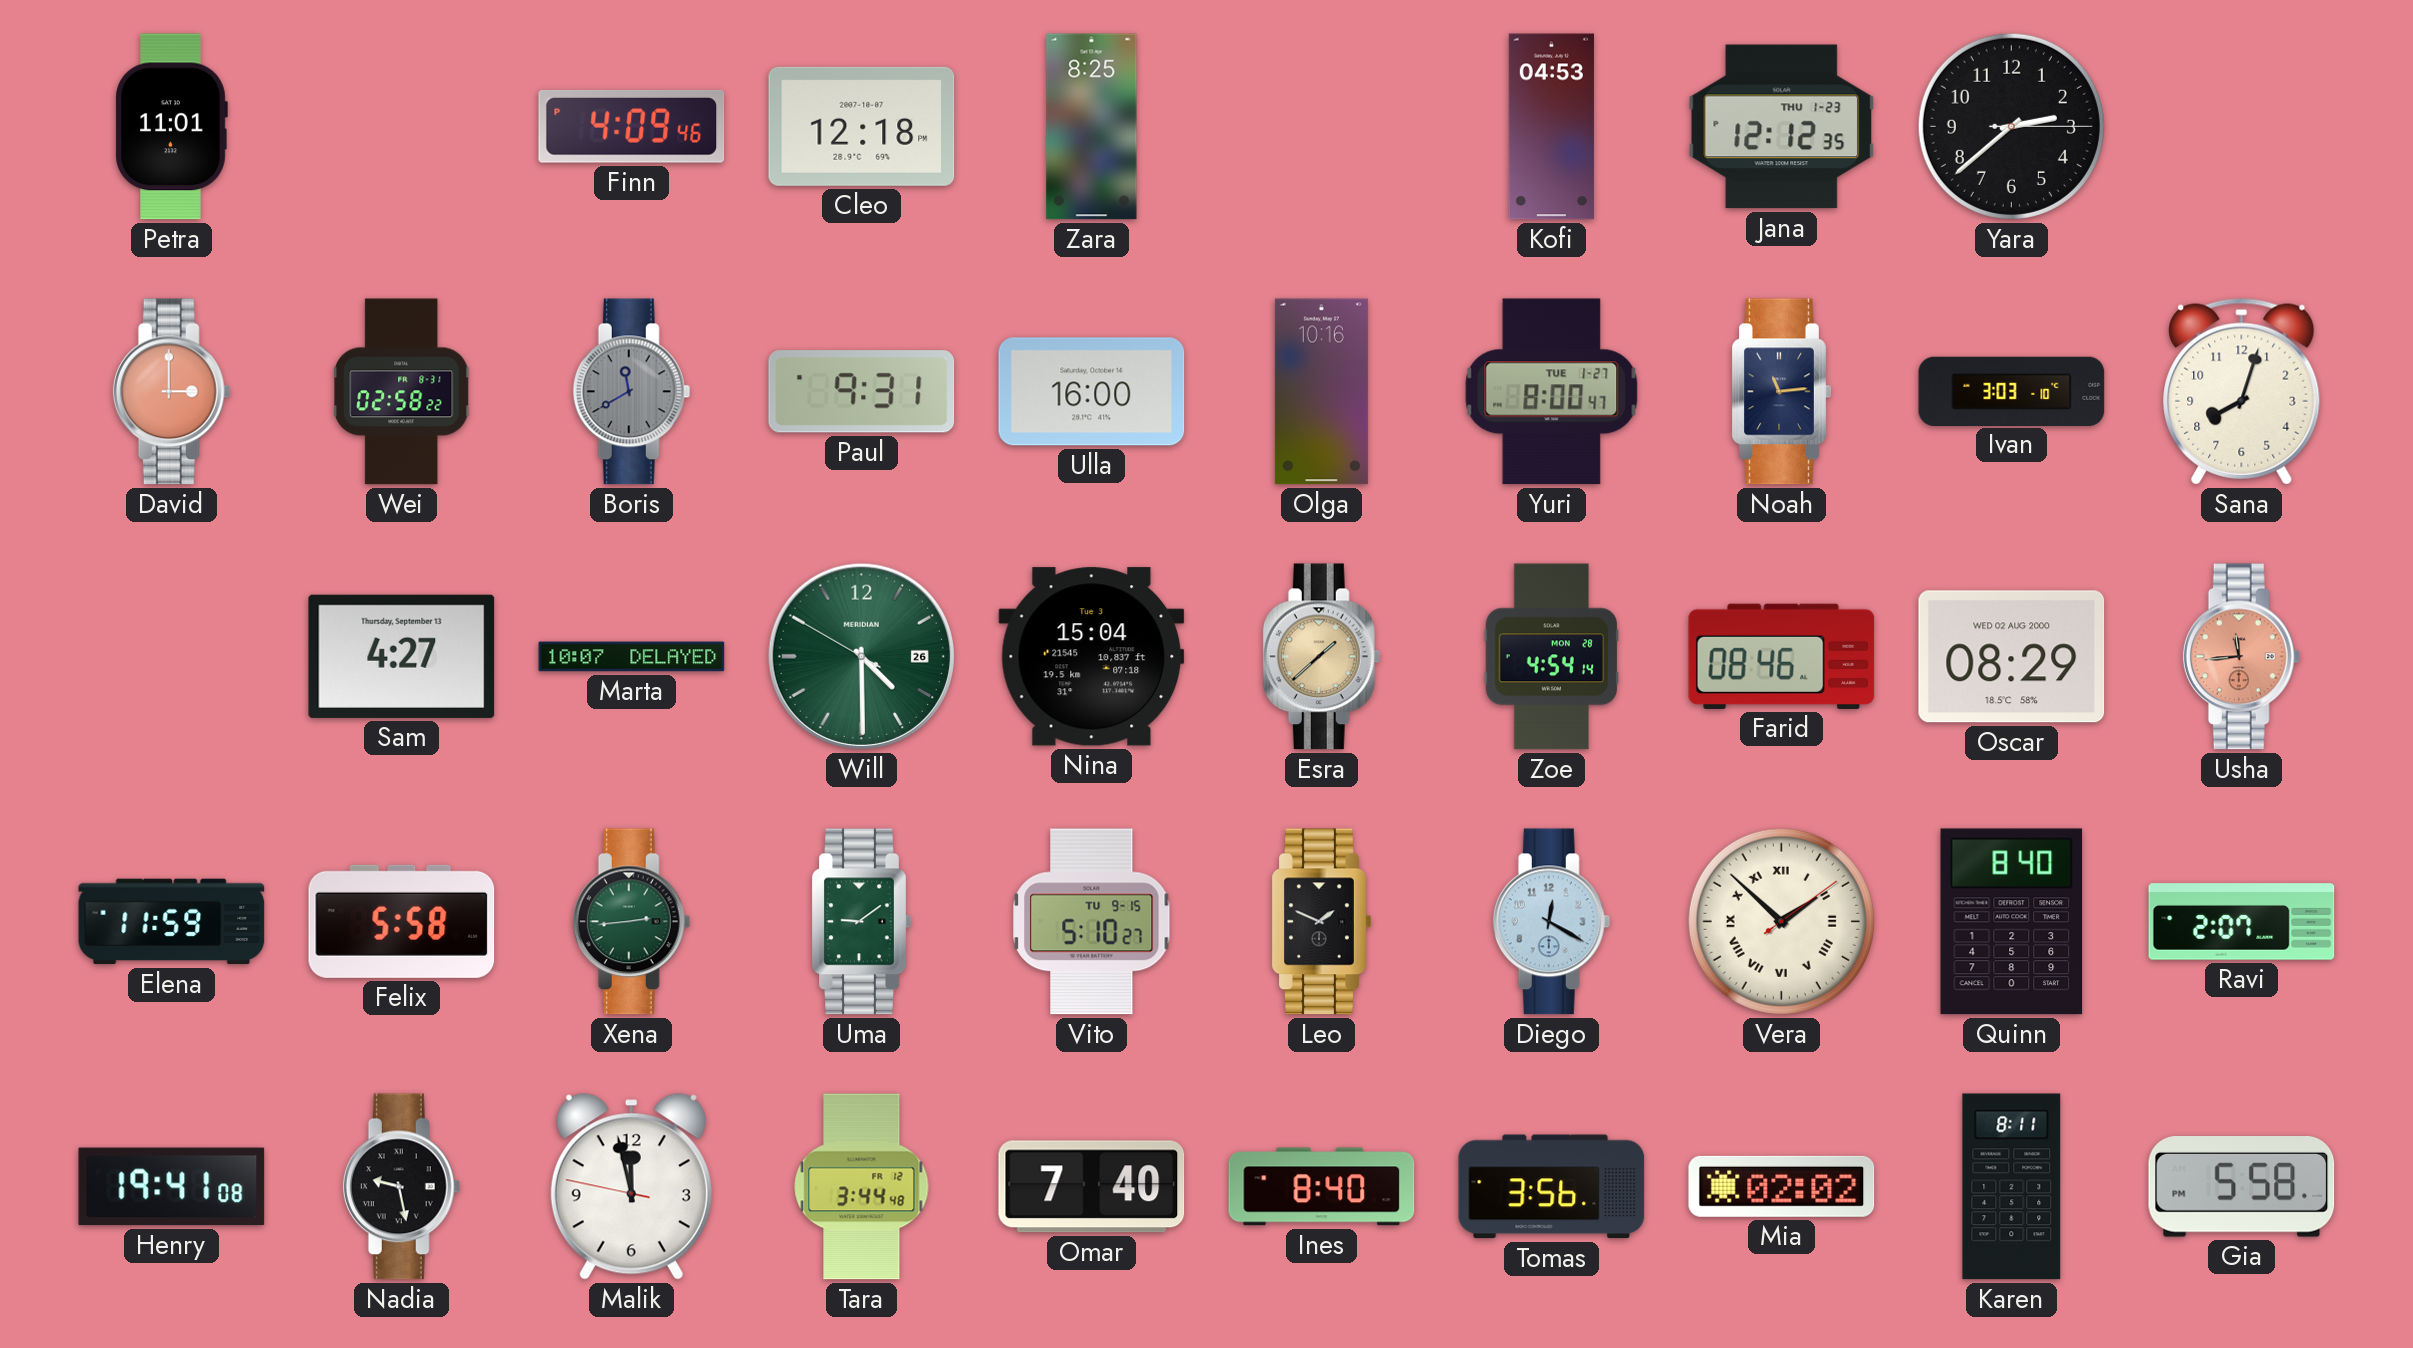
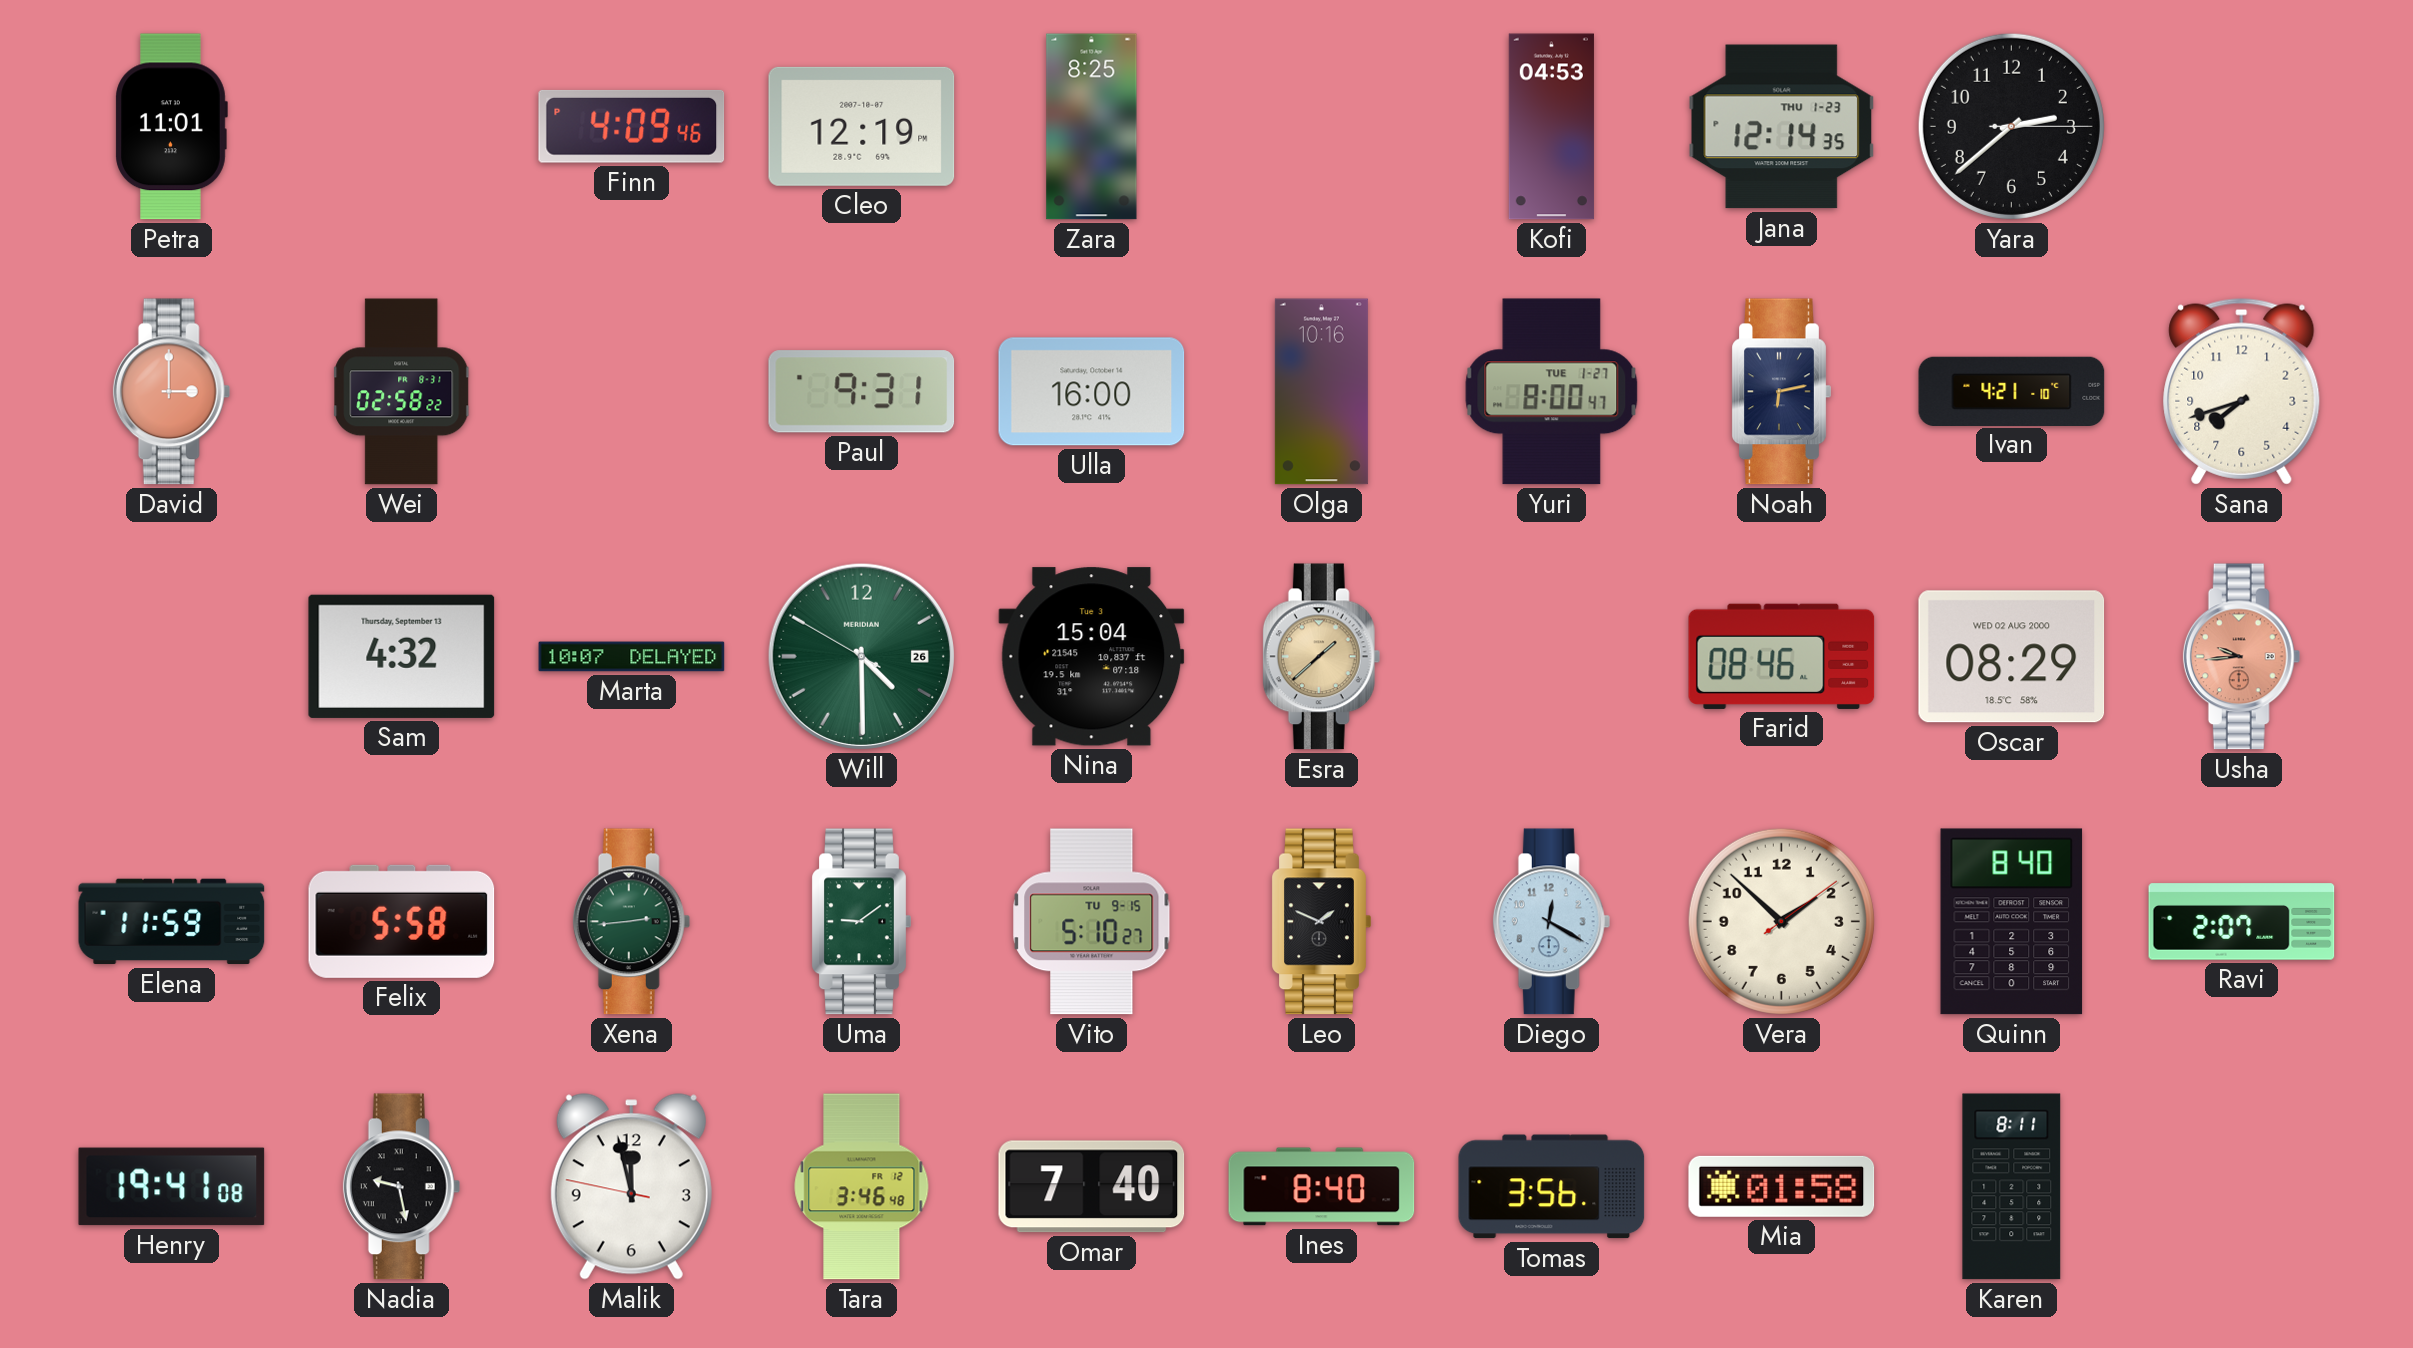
Cleo: 12:18 -> 12:19 (862, 126)
Jana: 12:12 -> 12:14 (1782, 127)
Boris: 11:40 -> none (632, 392)
Noah: 11:14 -> 6:13 (1781, 392)
Ivan: 3:03 -> 4:21 (2012, 391)
Sana: 8:03 -> 7:42 (2242, 391)
Sam: 4:27 -> 4:32 (402, 656)
Zoe: 4:54 -> none (1552, 657)
Usha: 11:44 -> 9:44 (2242, 657)
Vera numerals: Roman -> Arabic (1781, 921)
Tara: 3:44 -> 3:46 (862, 1187)
Mia: 02:02 -> 01:58 (1782, 1186)
Gia: 5:58 -> none (2242, 1187)
